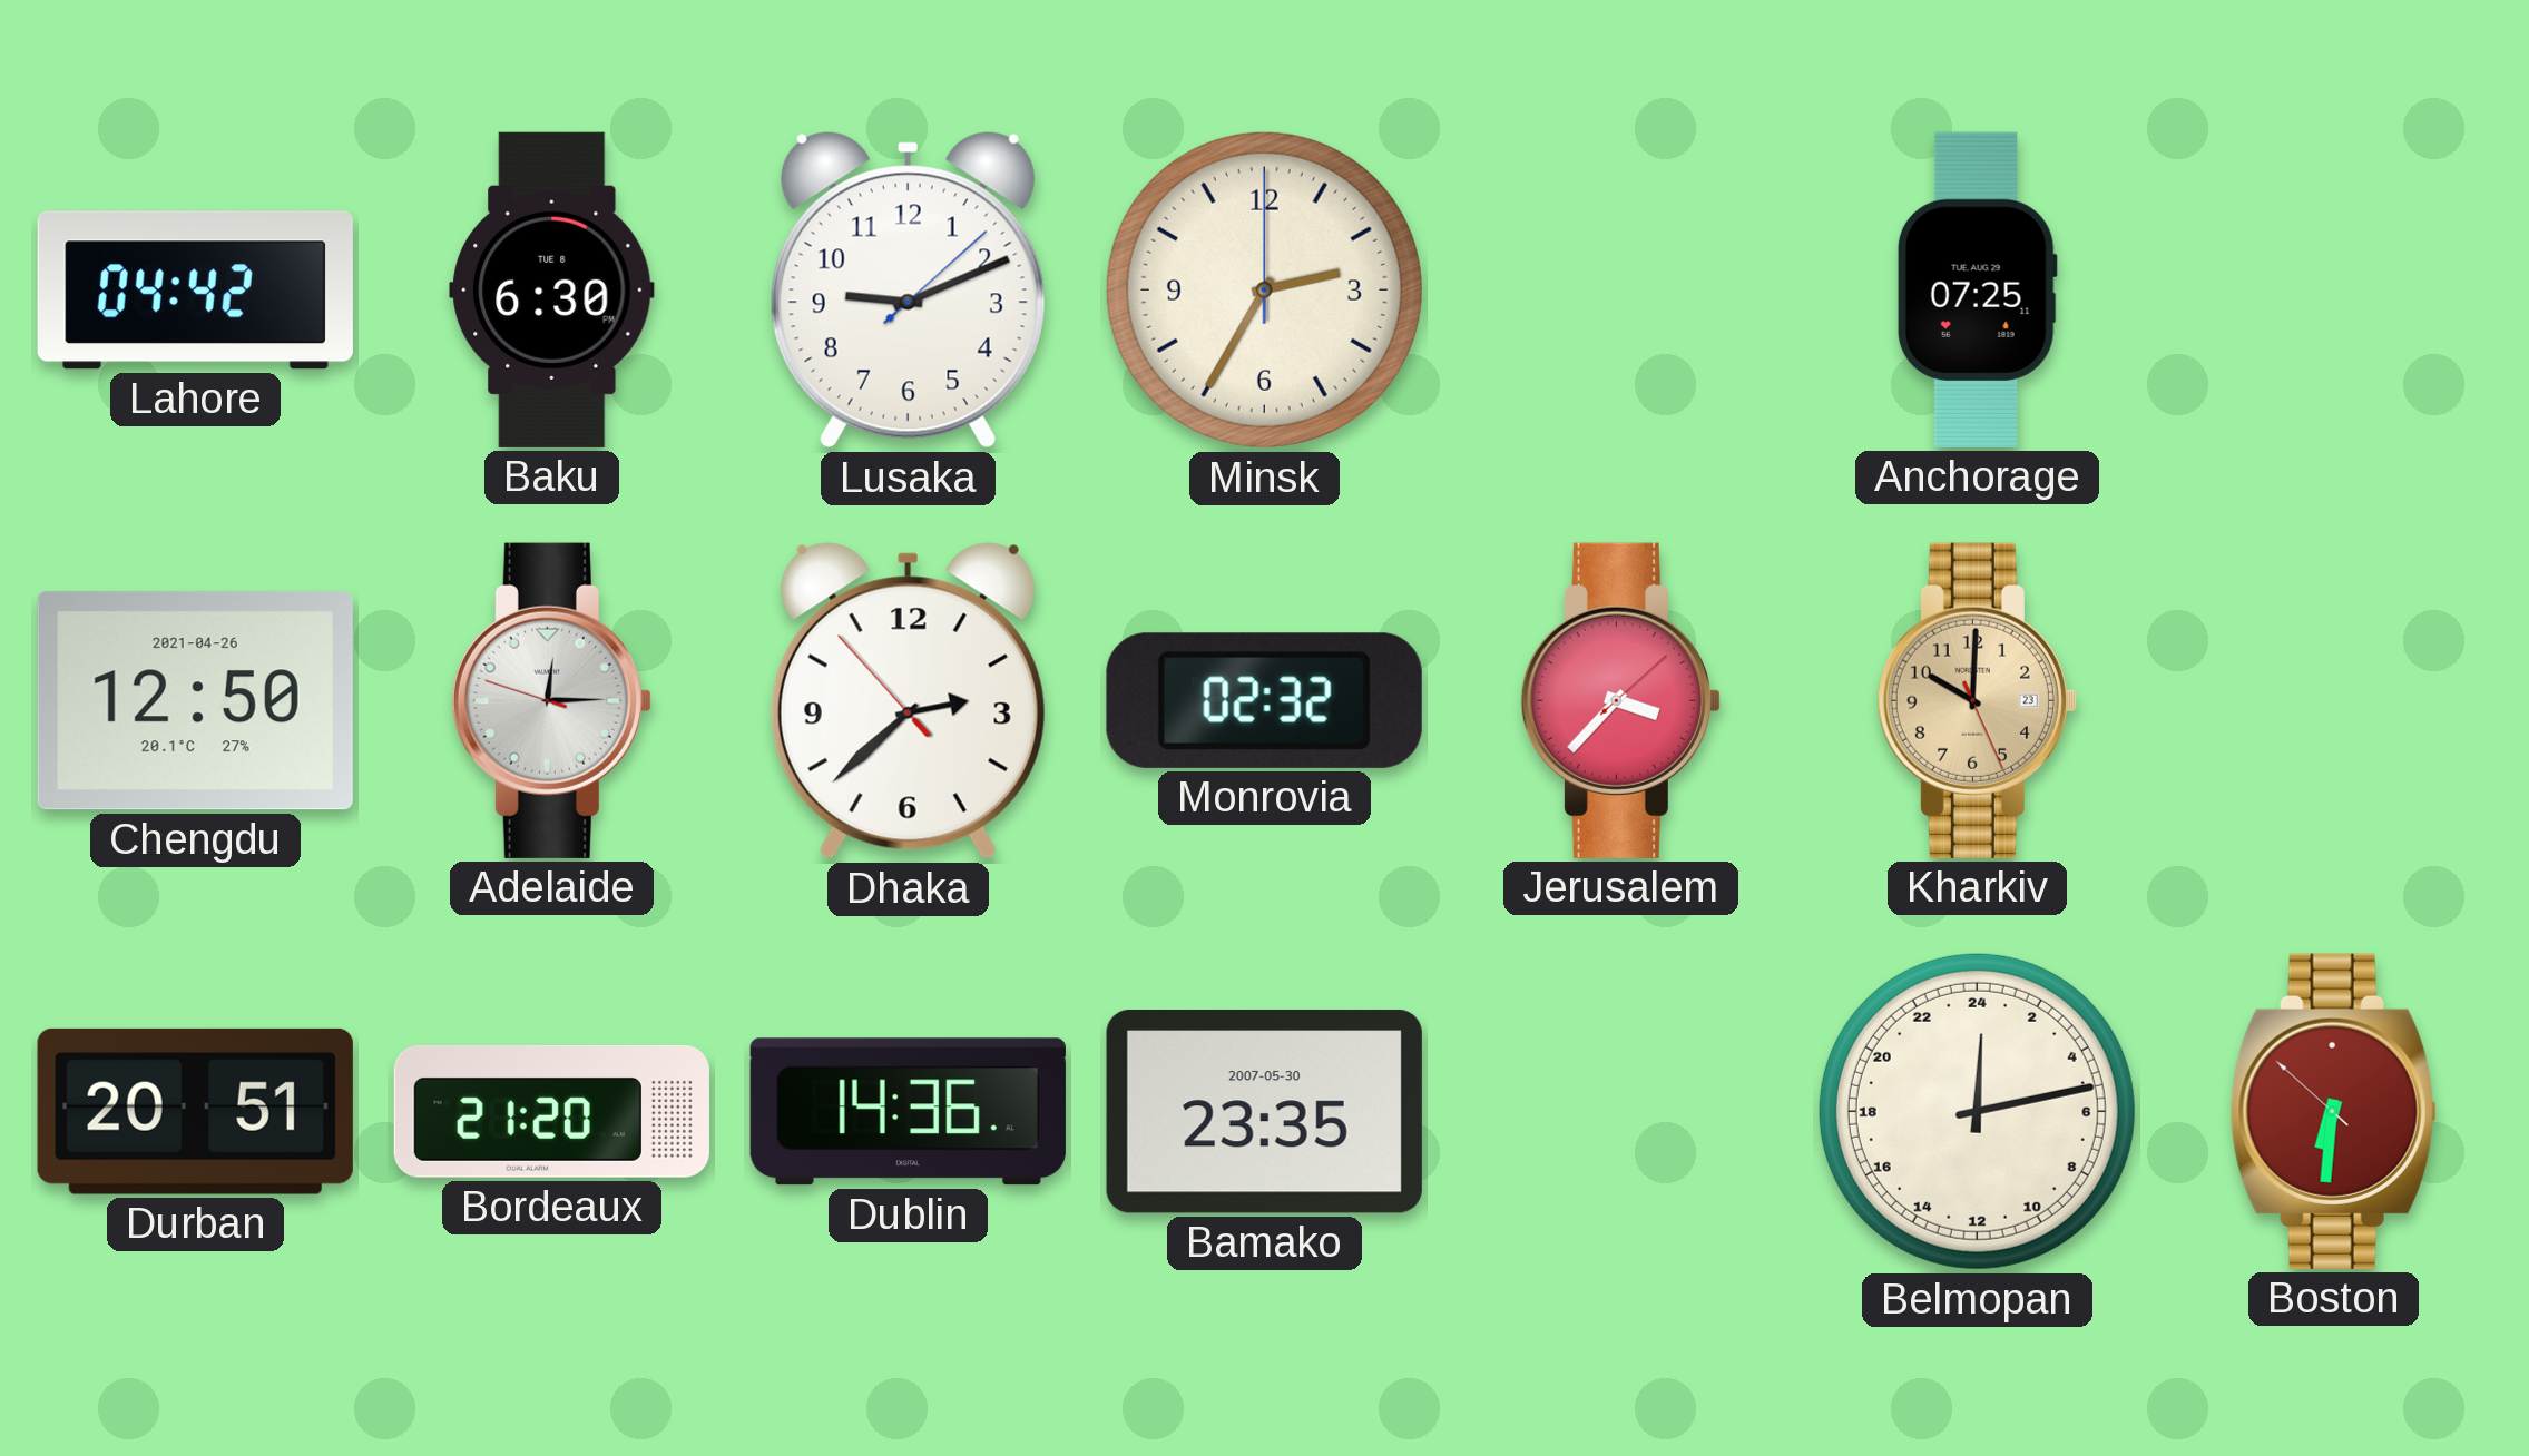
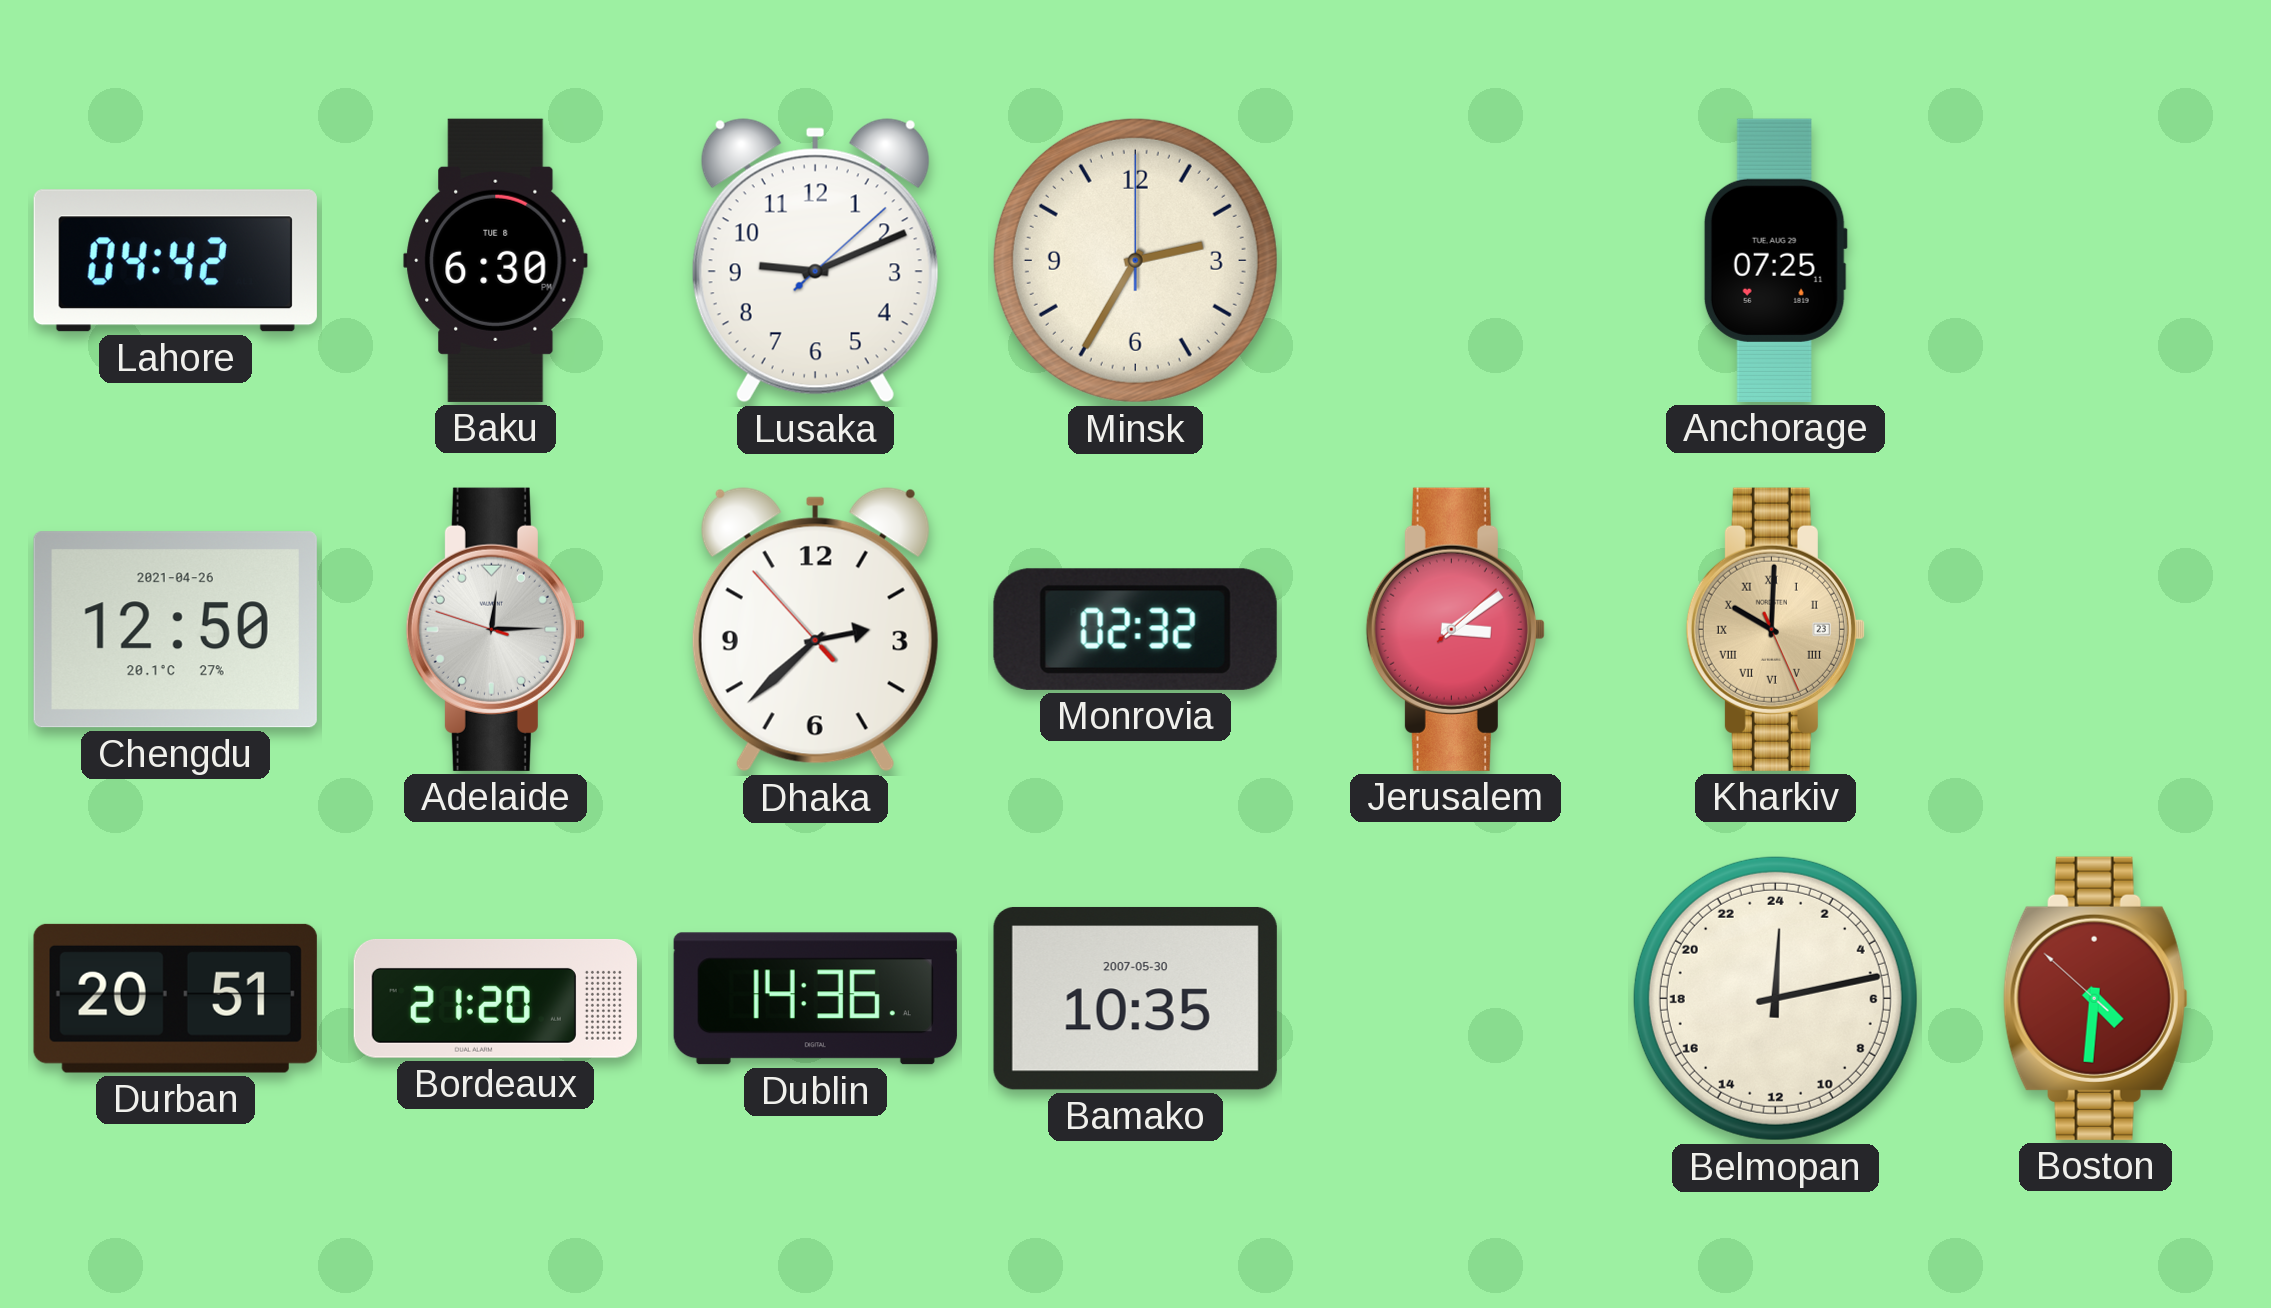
Jerusalem: 3:37 -> 3:09 (1455, 629)
Kharkiv numerals: Arabic -> Roman (1775, 629)
Bamako: 23:35 -> 10:35 (1135, 998)
Boston: 6:30 -> 4:30 (2095, 998)
